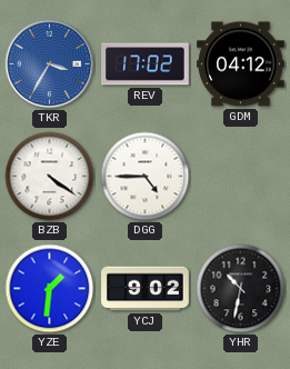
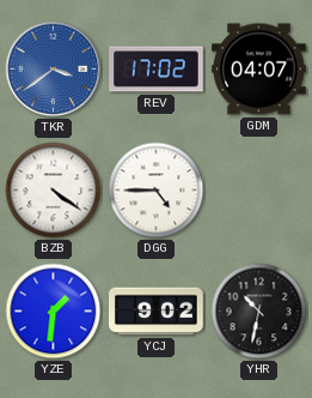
TKR: 3:35 -> 3:39 (54, 70)
GDM: 04:12 -> 04:07 (259, 70)
